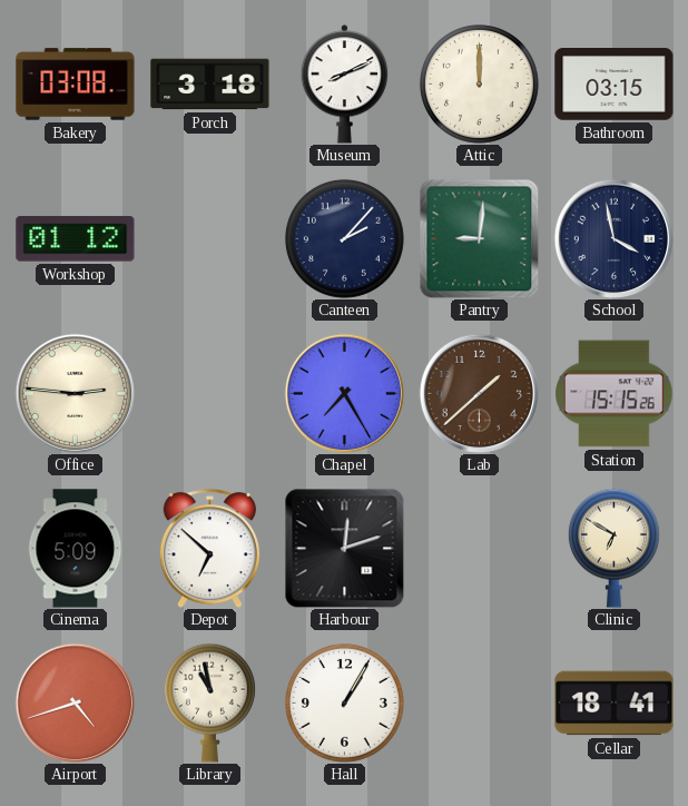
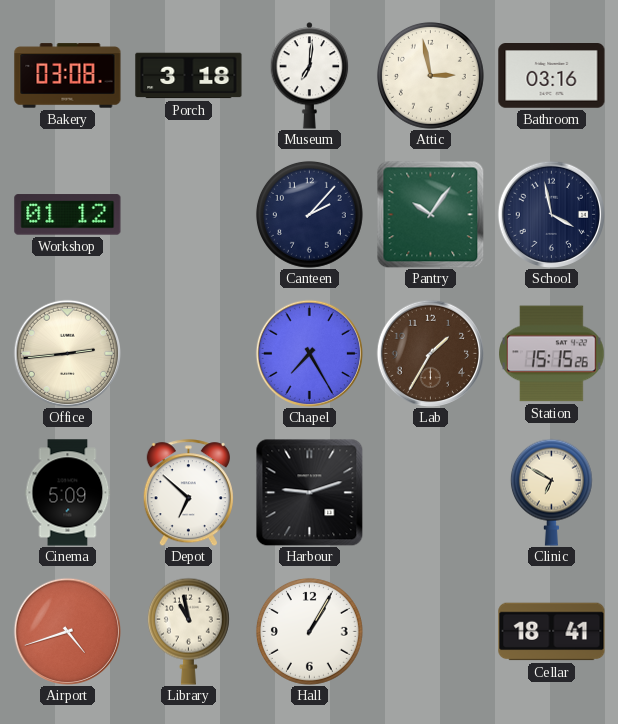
Museum: 8:11 -> 7:01 (310, 76)
Attic: 12:00 -> 2:58 (430, 75)
Bathroom: 03:15 -> 03:16 (552, 76)
Pantry: 9:01 -> 10:06 (430, 214)
Office: 2:46 -> 2:44 (67, 353)
Lab: 1:38 -> 1:35 (430, 353)
Harbour: 12:12 -> 9:12 (309, 492)
